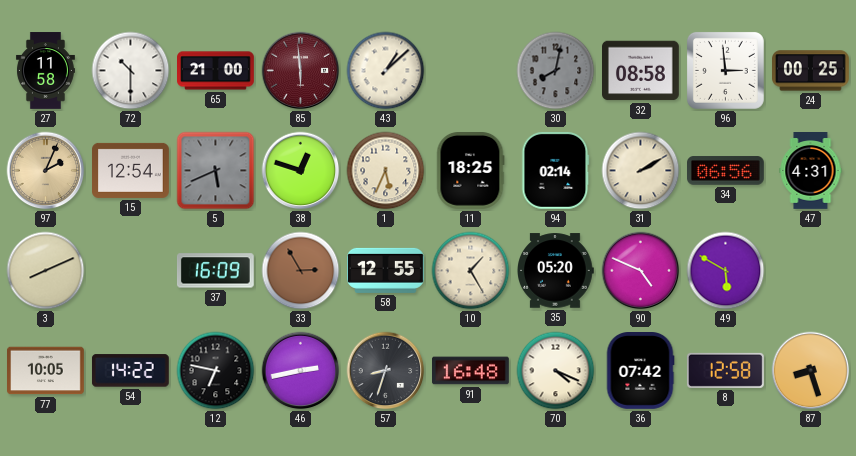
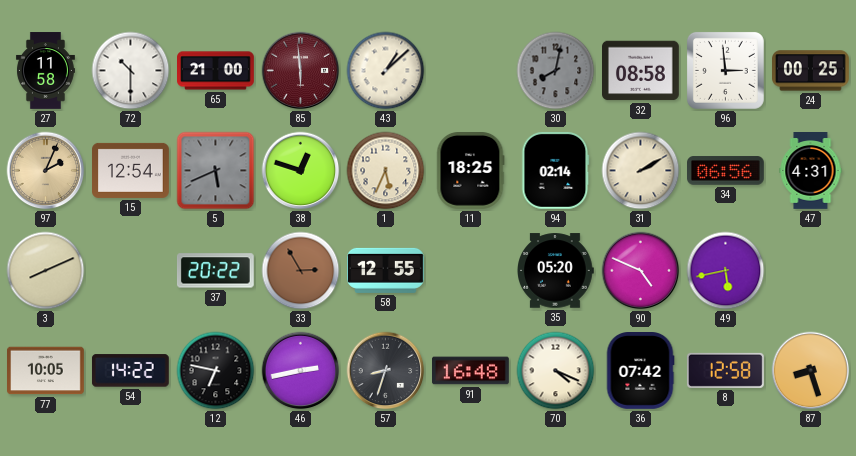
37: 16:09 -> 20:22 (215, 271)
10: 1:25 -> none (471, 271)
49: 5:50 -> 5:43 (726, 271)
